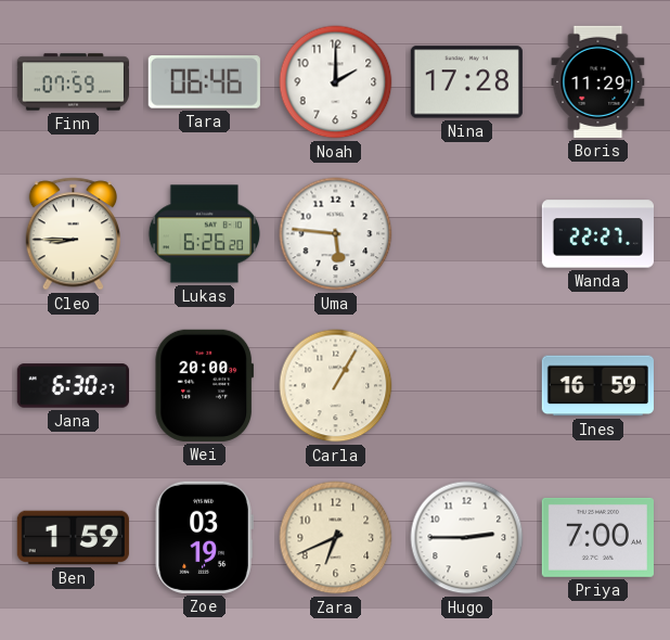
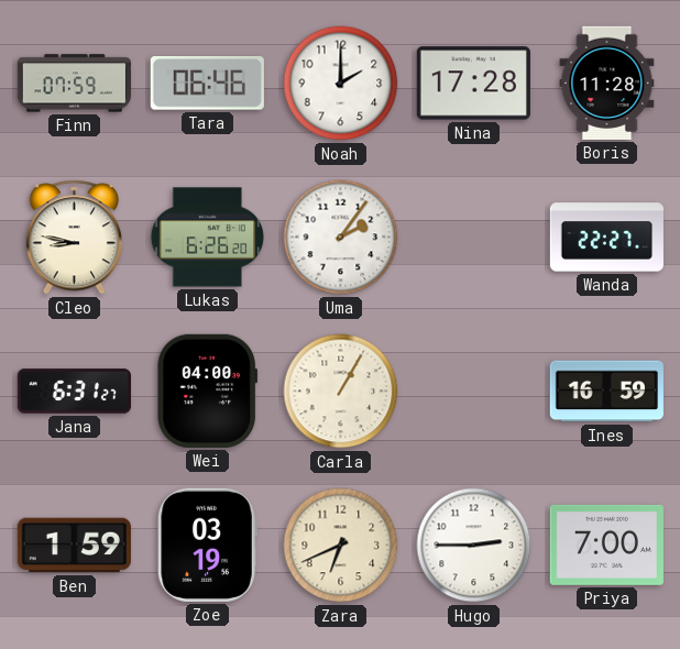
Boris: 11:29 -> 11:28 (607, 82)
Cleo: 8:45 -> 8:47 (74, 238)
Uma: 5:46 -> 2:06 (341, 238)
Jana: 6:30 -> 6:31 (74, 392)
Wei: 20:00 -> 04:00 (208, 391)
